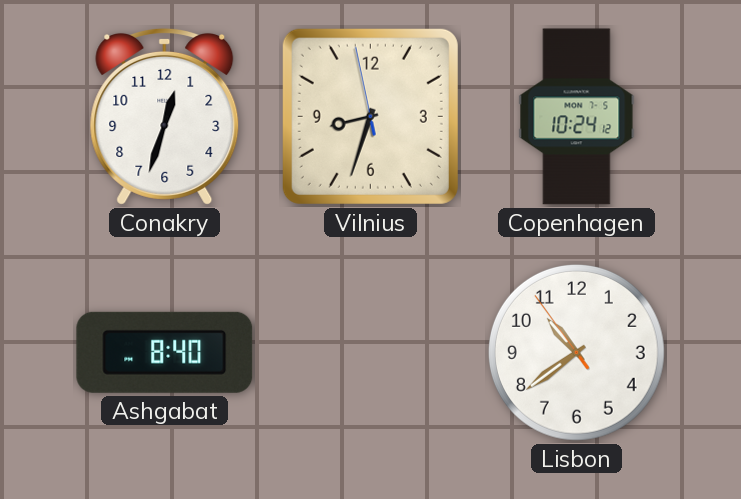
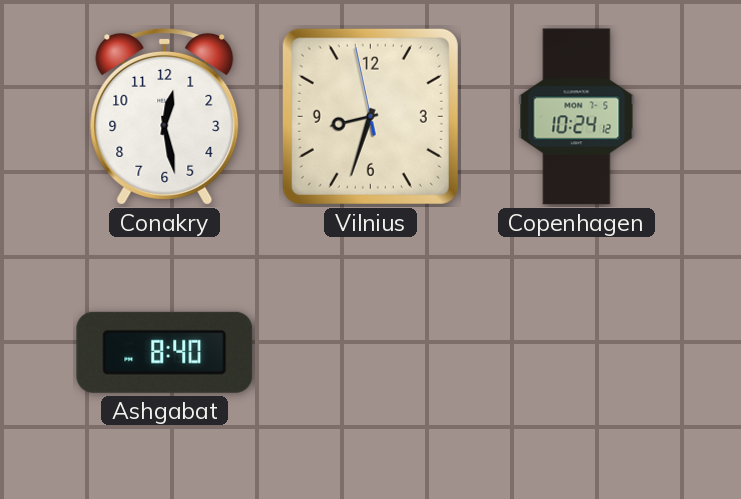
Conakry: 12:33 -> 12:28 (165, 116)
Lisbon: 10:38 -> none (576, 352)
